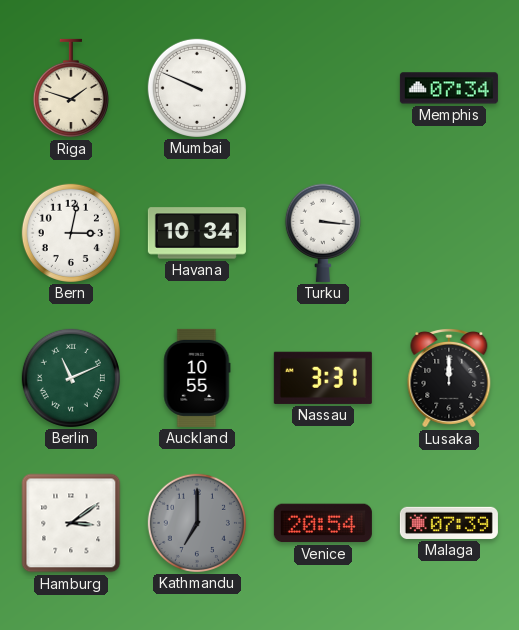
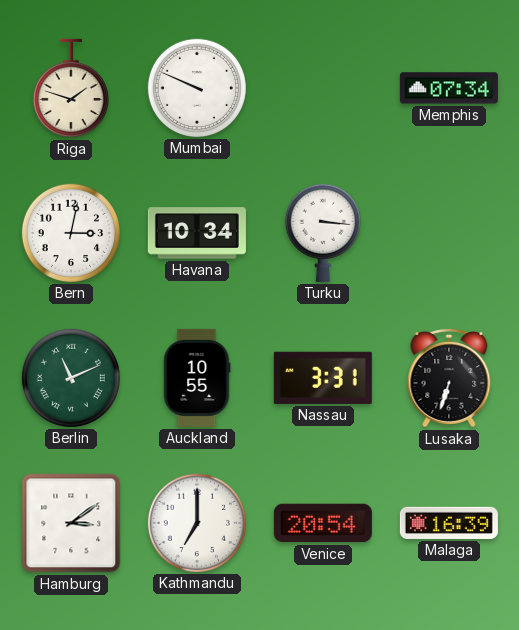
Lusaka: 12:00 -> 6:33 (449, 379)
Kathmandu dial: grey -> white (197, 523)
Malaga: 07:39 -> 16:39 (449, 523)
